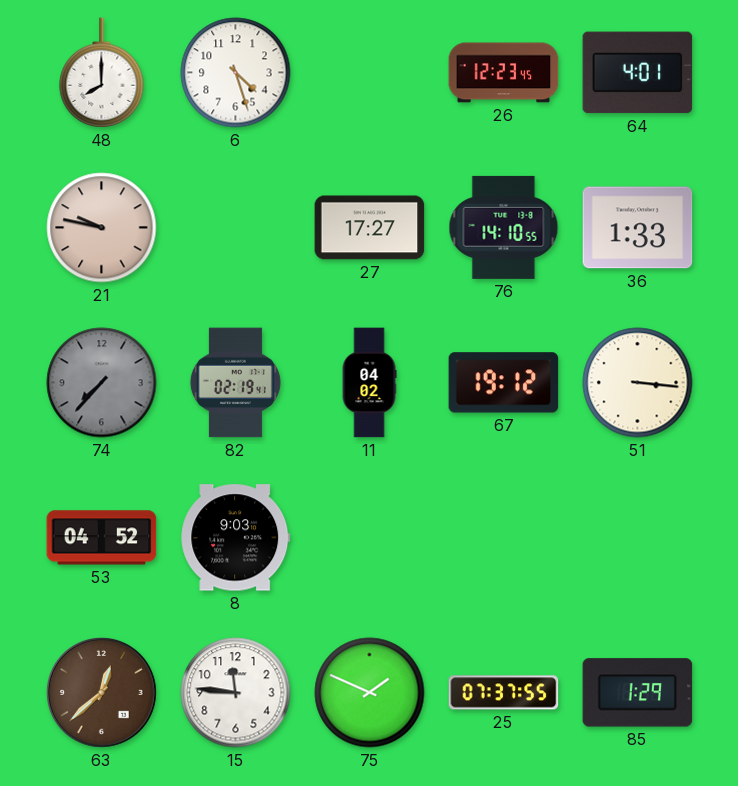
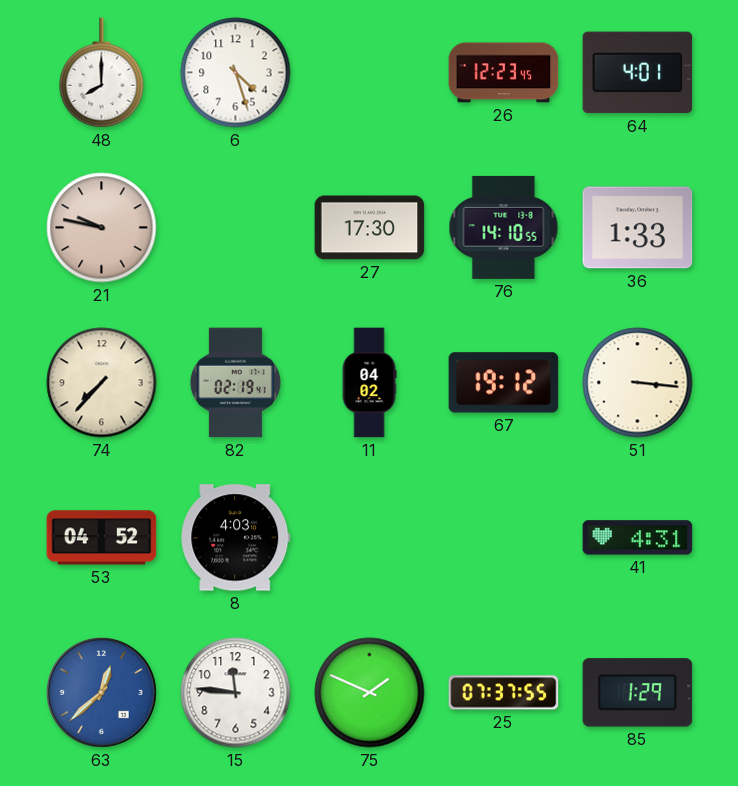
27: 17:27 -> 17:30 (370, 228)
74 dial: grey -> cream (102, 383)
8: 9:03 -> 4:03 (236, 538)
41: none -> 4:31 (638, 538)
63 dial: brown -> blue (102, 693)
